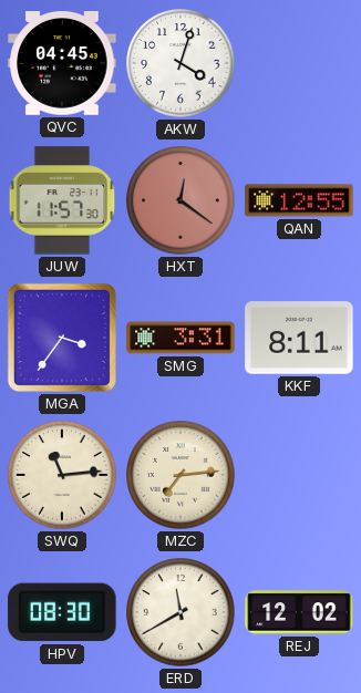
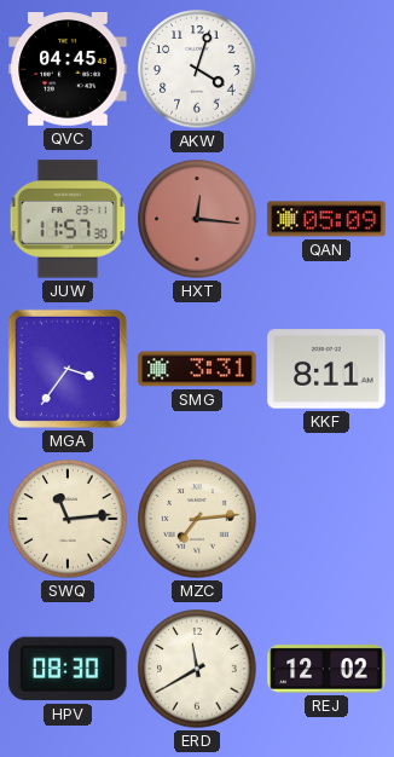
HXT: 12:21 -> 12:16 (197, 219)
QAN: 12:55 -> 05:09 (326, 219)
